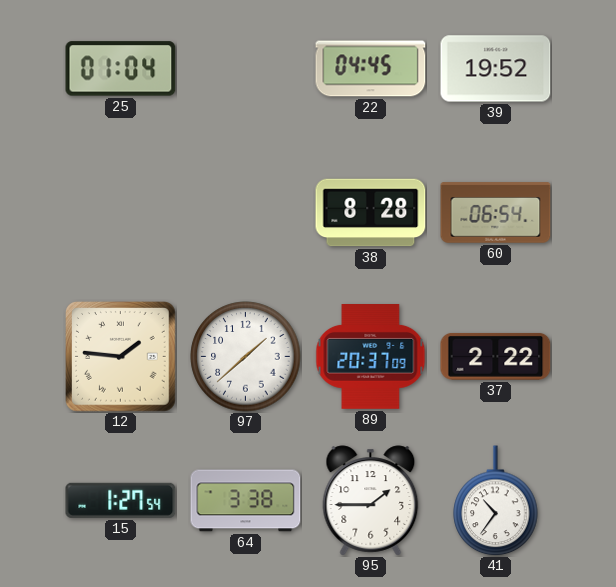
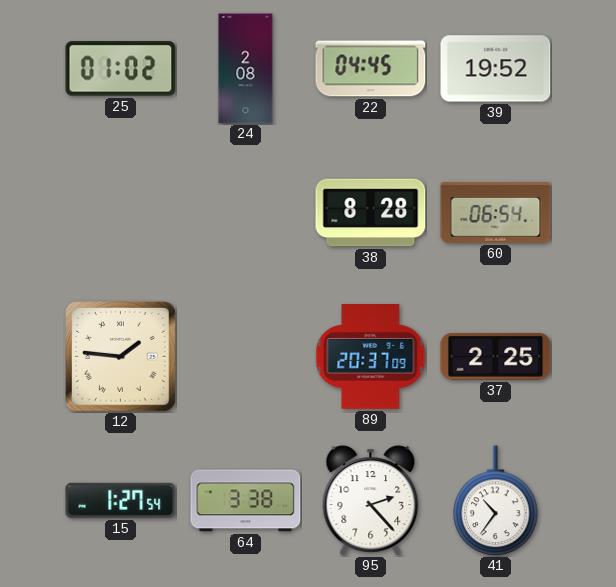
25: 01:04 -> 01:02 (121, 69)
24: none -> 2:08 (246, 69)
97: 1:38 -> none (246, 357)
37: 2:22 -> 2:25 (496, 356)
95: 1:45 -> 2:23 (371, 501)
